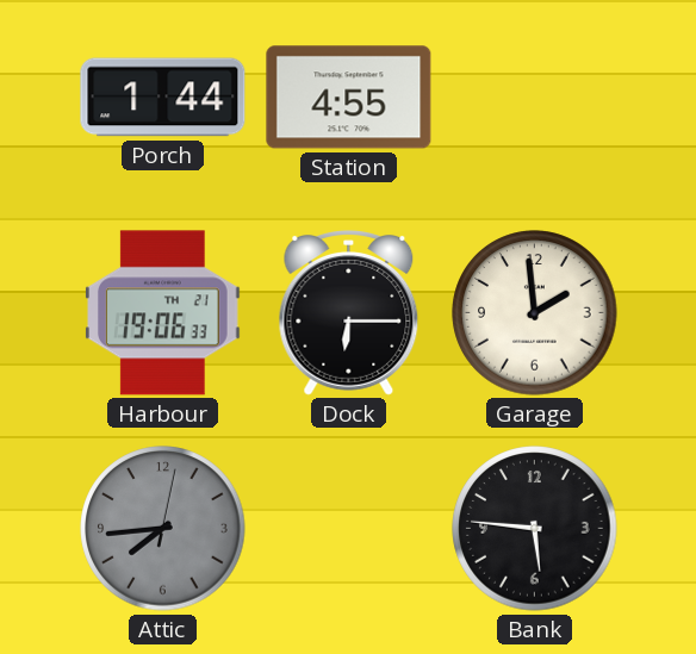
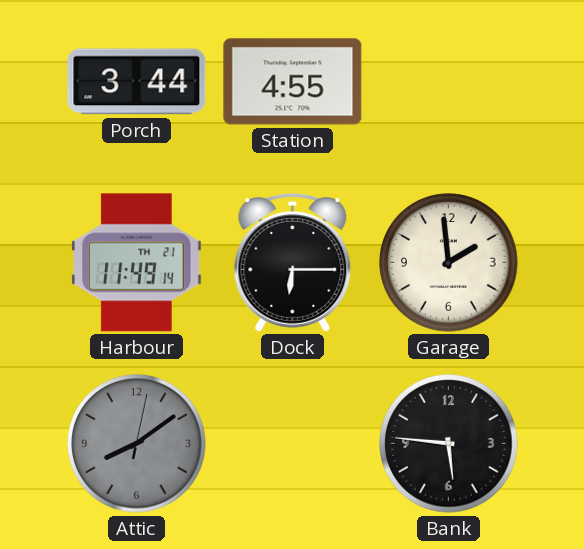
Porch: 1:44 -> 3:44 (137, 82)
Harbour: 19:06 -> 11:49 (137, 263)
Attic: 7:44 -> 8:09 (137, 444)
